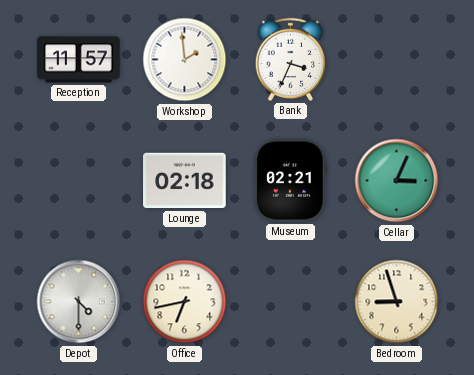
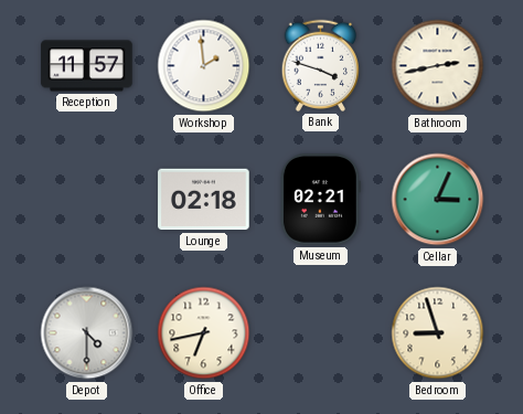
Bank: 3:34 -> 3:48 (321, 65)
Bathroom: none -> 2:43 (438, 66)
